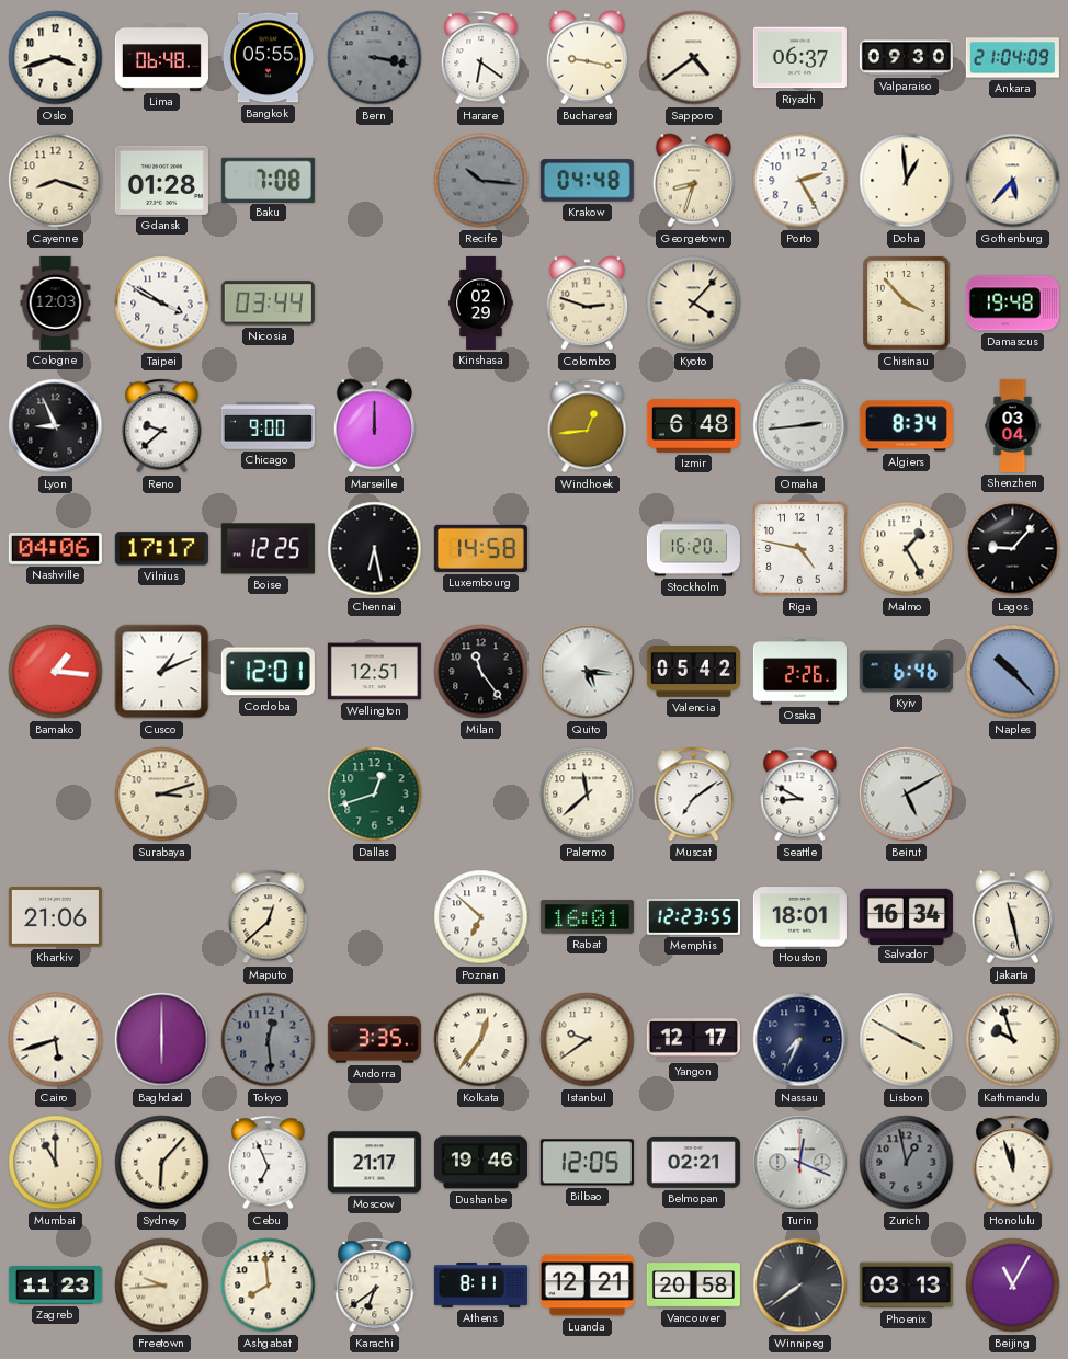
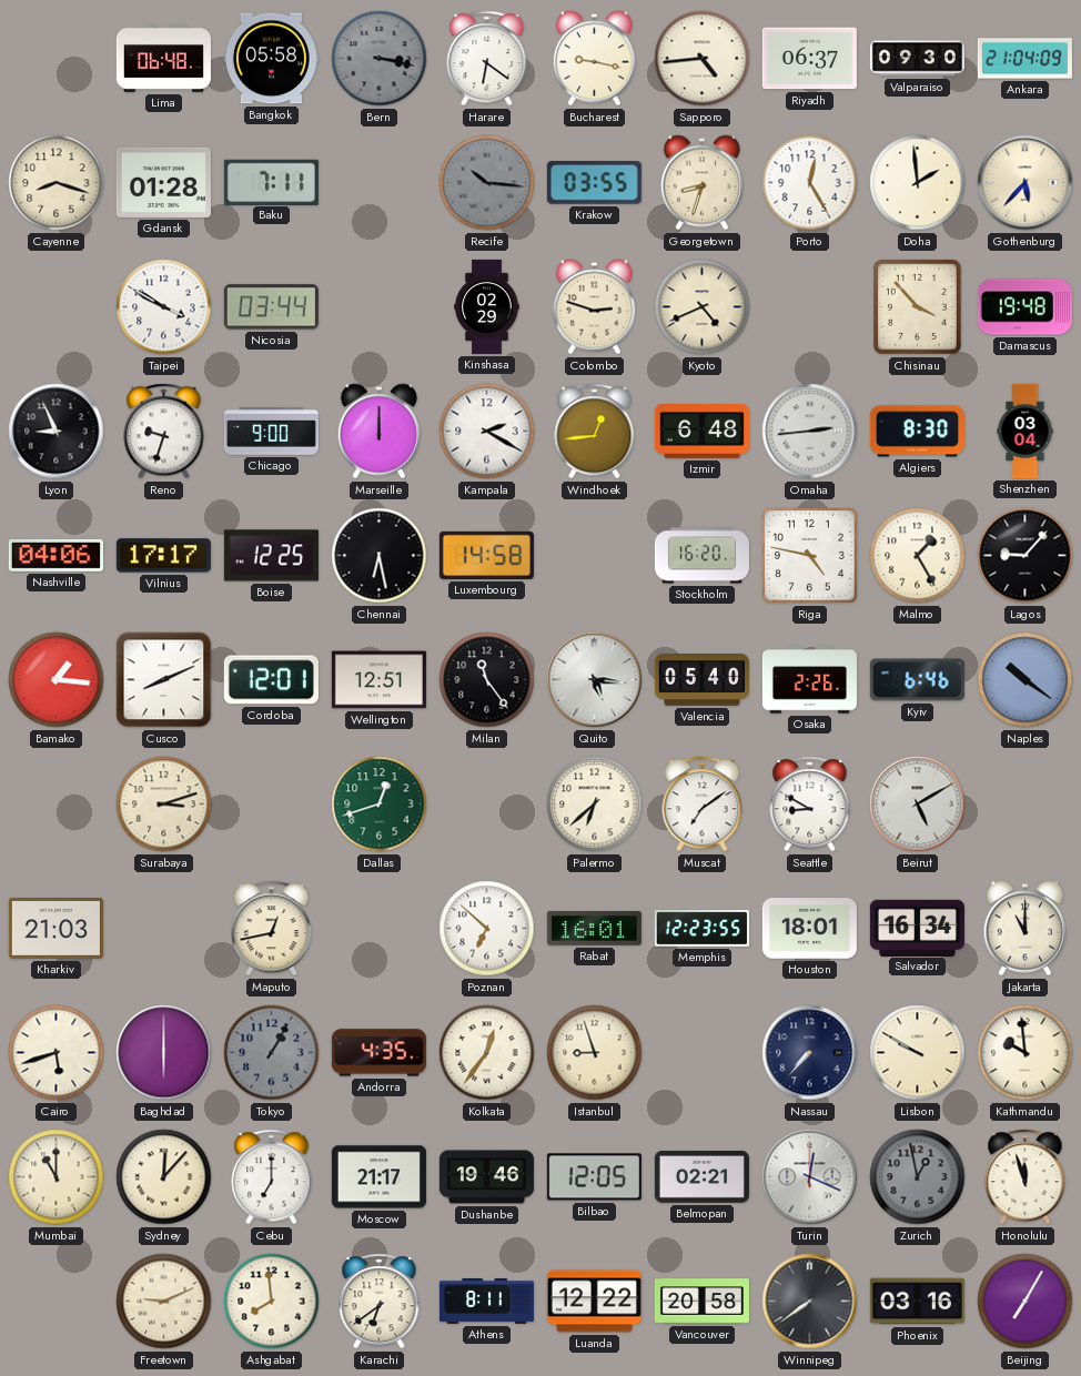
Oslo: 3:42 -> none (56, 58)
Bangkok: 05:55 -> 05:58 (271, 59)
Sapporo: 4:39 -> 4:44 (703, 59)
Baku: 7:08 -> 7:11 (271, 182)
Krakow: 04:48 -> 03:55 (594, 183)
Porto: 2:25 -> 12:25 (810, 183)
Doha: 12:59 -> 1:59 (918, 183)
Cologne: 12:03 -> none (56, 302)
Kyoto: 4:07 -> 4:41 (703, 307)
Reno: 9:38 -> 9:33 (164, 432)
Kampala: none -> 2:20 (487, 432)
Algiers: 8:34 -> 8:30 (917, 432)
Cusco: 1:11 -> 8:11 (164, 680)
Valencia: 05:42 -> 05:40 (701, 680)
Naples: 10:23 -> 10:21 (1026, 680)
Palermo: 11:38 -> 6:38 (595, 805)
Kharkiv: 21:06 -> 21:03 (55, 928)
Maputo: 12:38 -> 12:43 (272, 929)
Jakarta: 11:28 -> 11:00 (1026, 929)
Tokyo: 12:29 -> 1:05 (272, 1053)
Andorra: 3:35 -> 4:35 (378, 1053)
Istanbul: 9:39 -> 8:57 (595, 1053)
Yangon: 12:17 -> none (693, 1040)
Nassau: 7:34 -> 7:37 (810, 1053)
Lisbon: 3:50 -> 9:50 (918, 1053)
Kathmandu: 9:57 -> 9:59 (1026, 1053)
Sydney: 6:07 -> 12:07 (164, 1177)
Cebu: 6:56 -> 7:00 (272, 1177)
Zagreb: 11:23 -> none (55, 1286)
Freetown: 9:44 -> 9:11 (164, 1302)
Luanda: 12:21 -> 12:22 (594, 1302)
Phoenix: 03:13 -> 03:16 (917, 1302)
Beijing: 11:05 -> 7:05 (1026, 1302)
